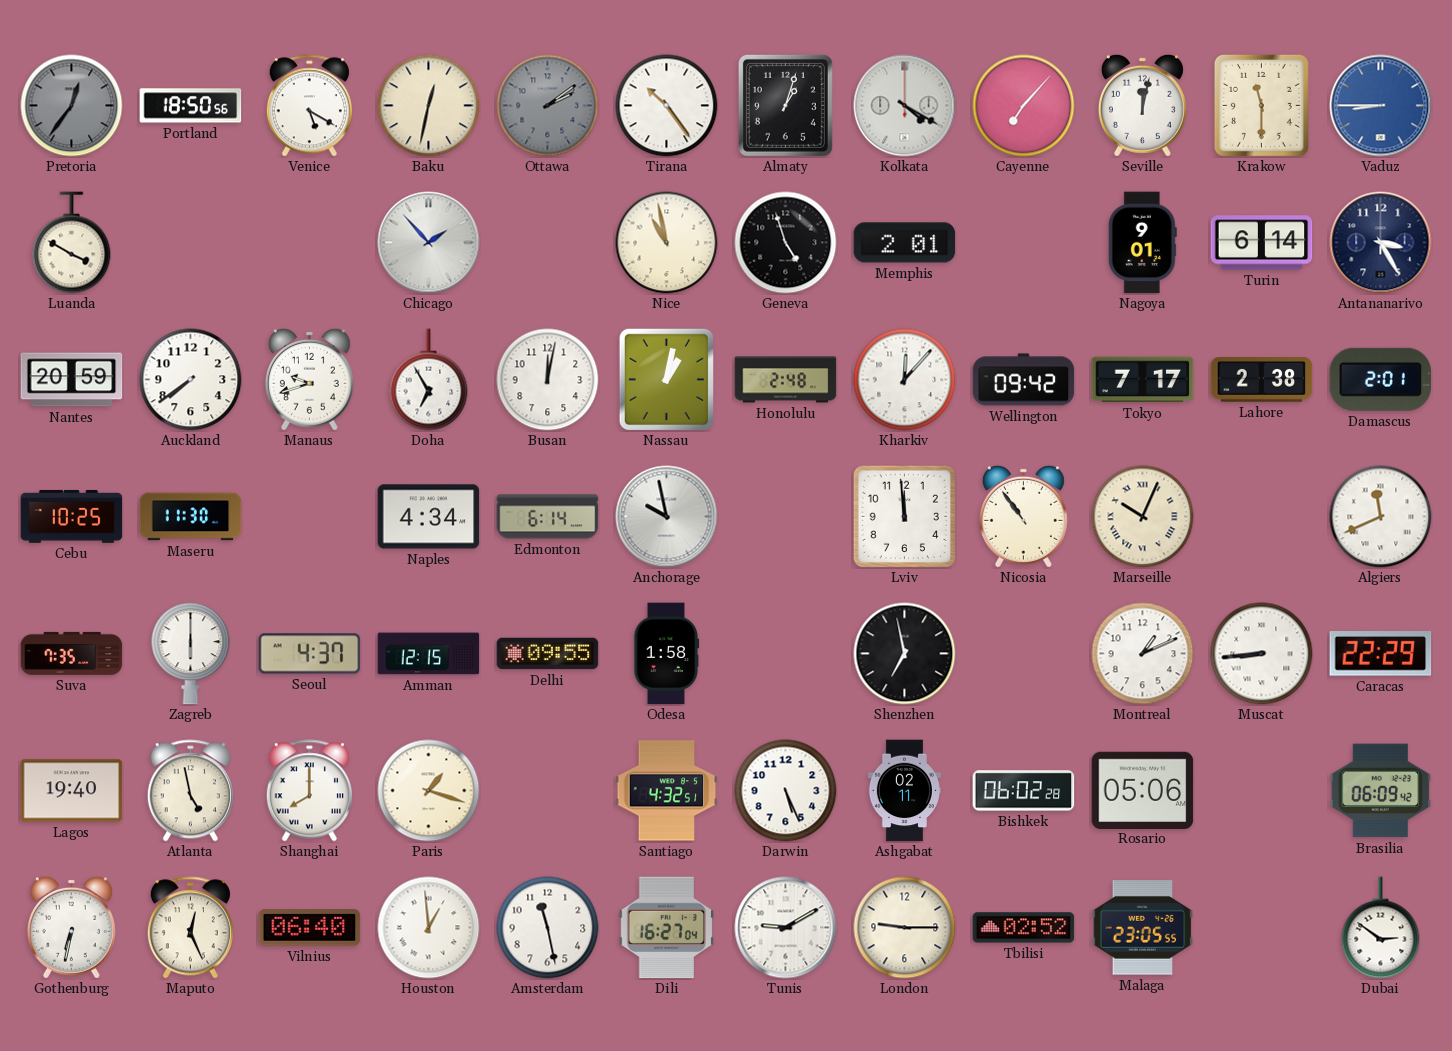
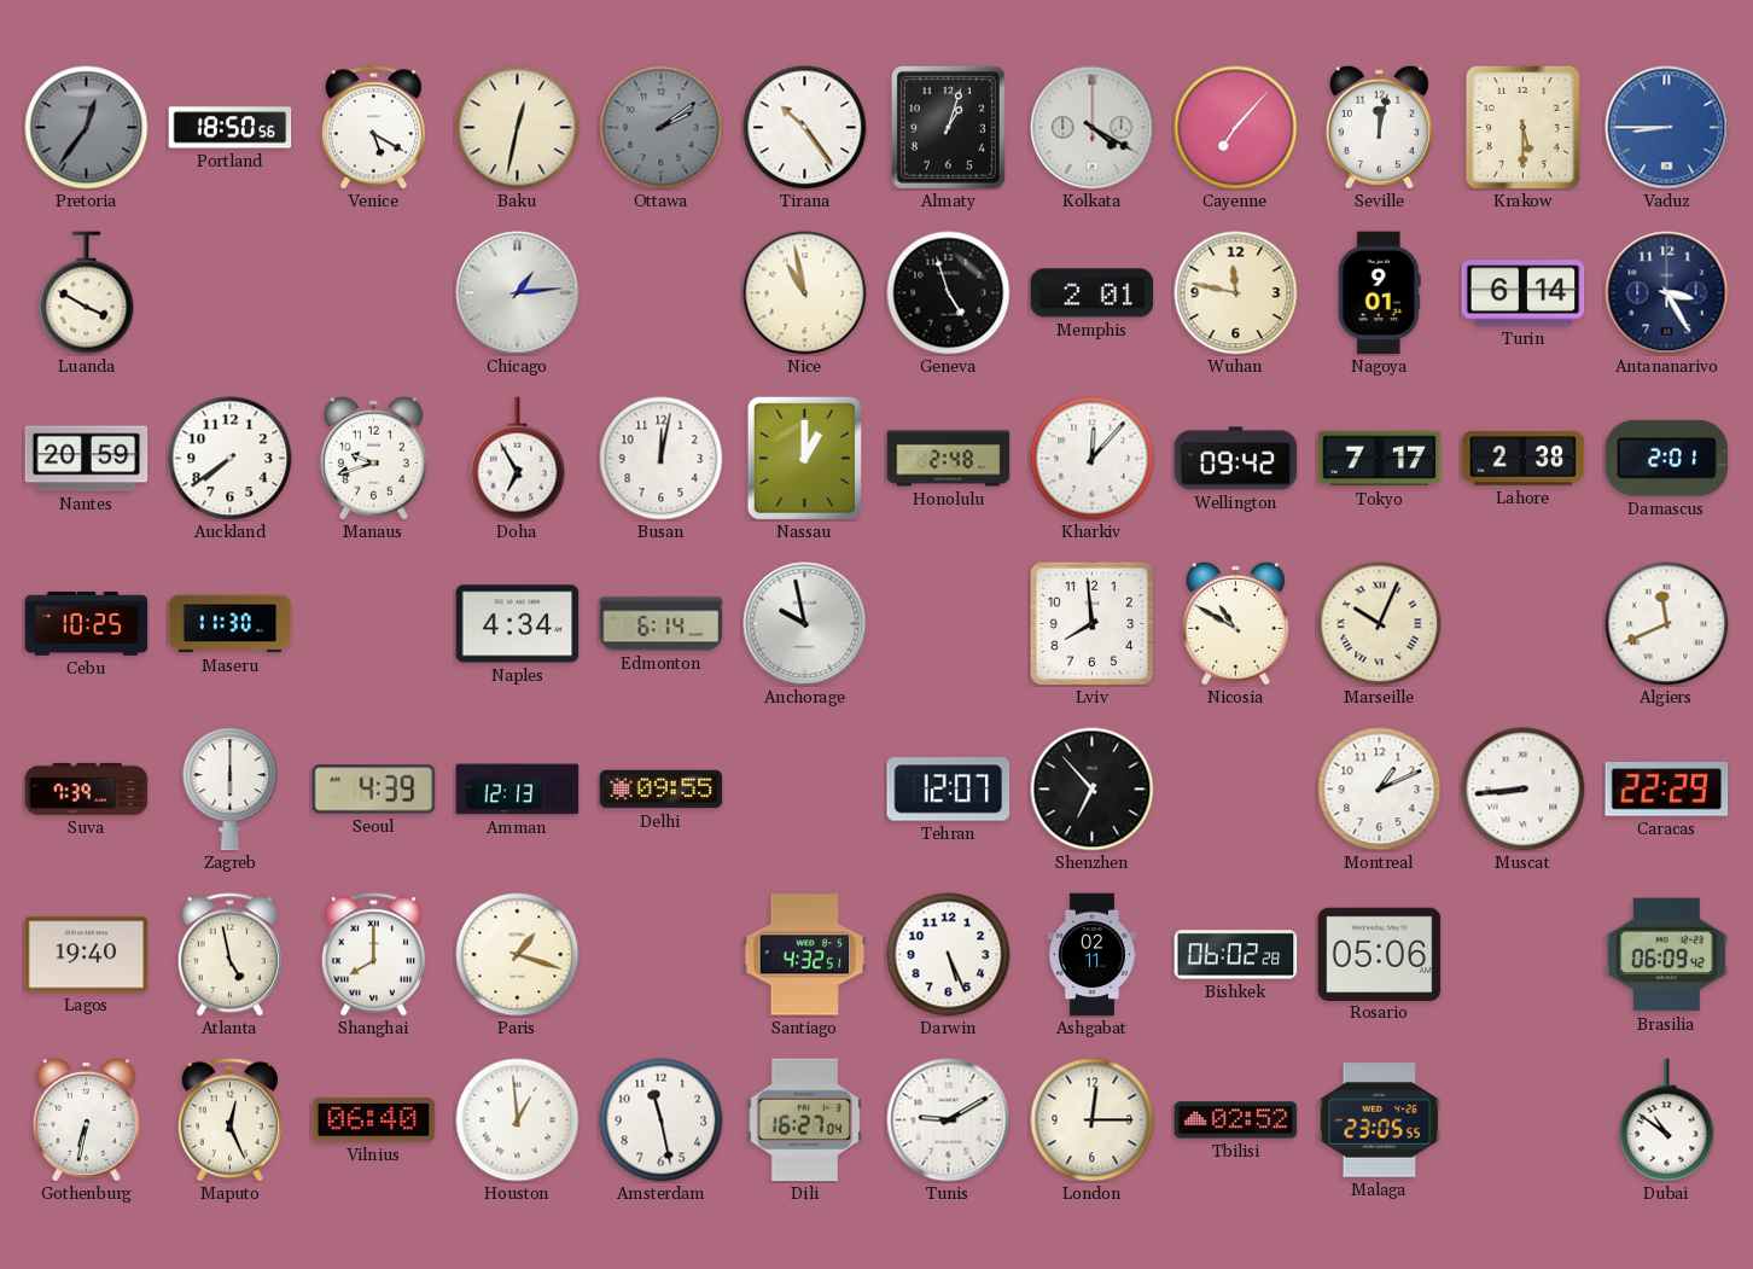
Krakow: 11:30 -> 5:30 (1522, 127)
Chicago: 1:53 -> 1:14 (518, 293)
Wuhan: none -> 11:47 (1236, 293)
Nassau: 1:02 -> 1:00 (804, 458)
Lviv: 11:59 -> 7:59 (1091, 623)
Nicosia: 10:54 -> 10:50 (1235, 623)
Suva: 7:35 -> 7:39 (87, 788)
Seoul: 4:37 -> 4:39 (374, 790)
Amman: 12:15 -> 12:13 (518, 790)
Odesa: 1:58 -> none (666, 654)
Tehran: none -> 12:07 (949, 790)
Shenzhen: 6:58 -> 6:53 (1093, 790)
London: 9:15 -> 12:15 (1093, 1120)
Dubai: 2:51 -> 10:51 (1667, 1120)
